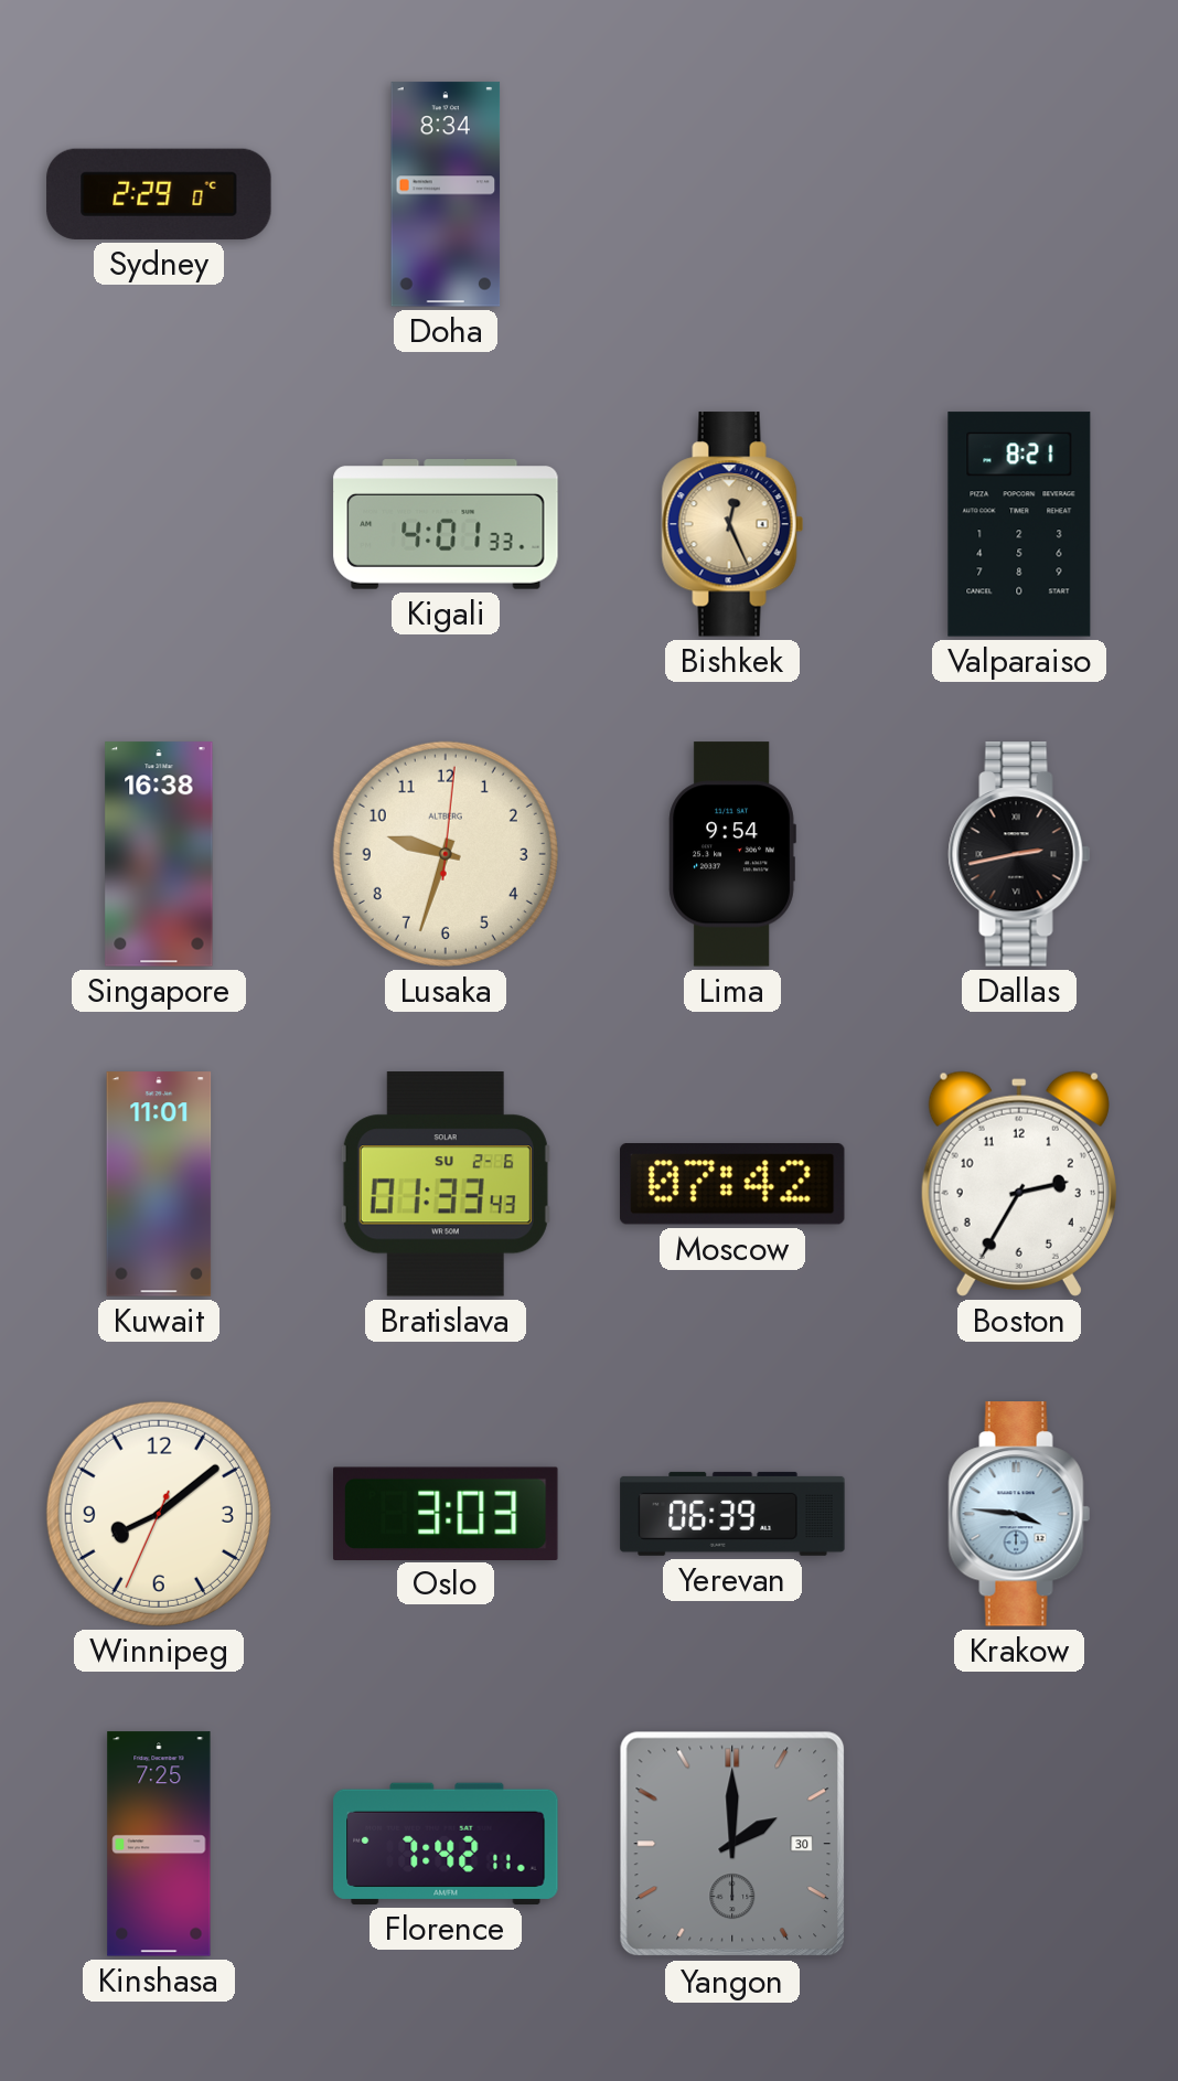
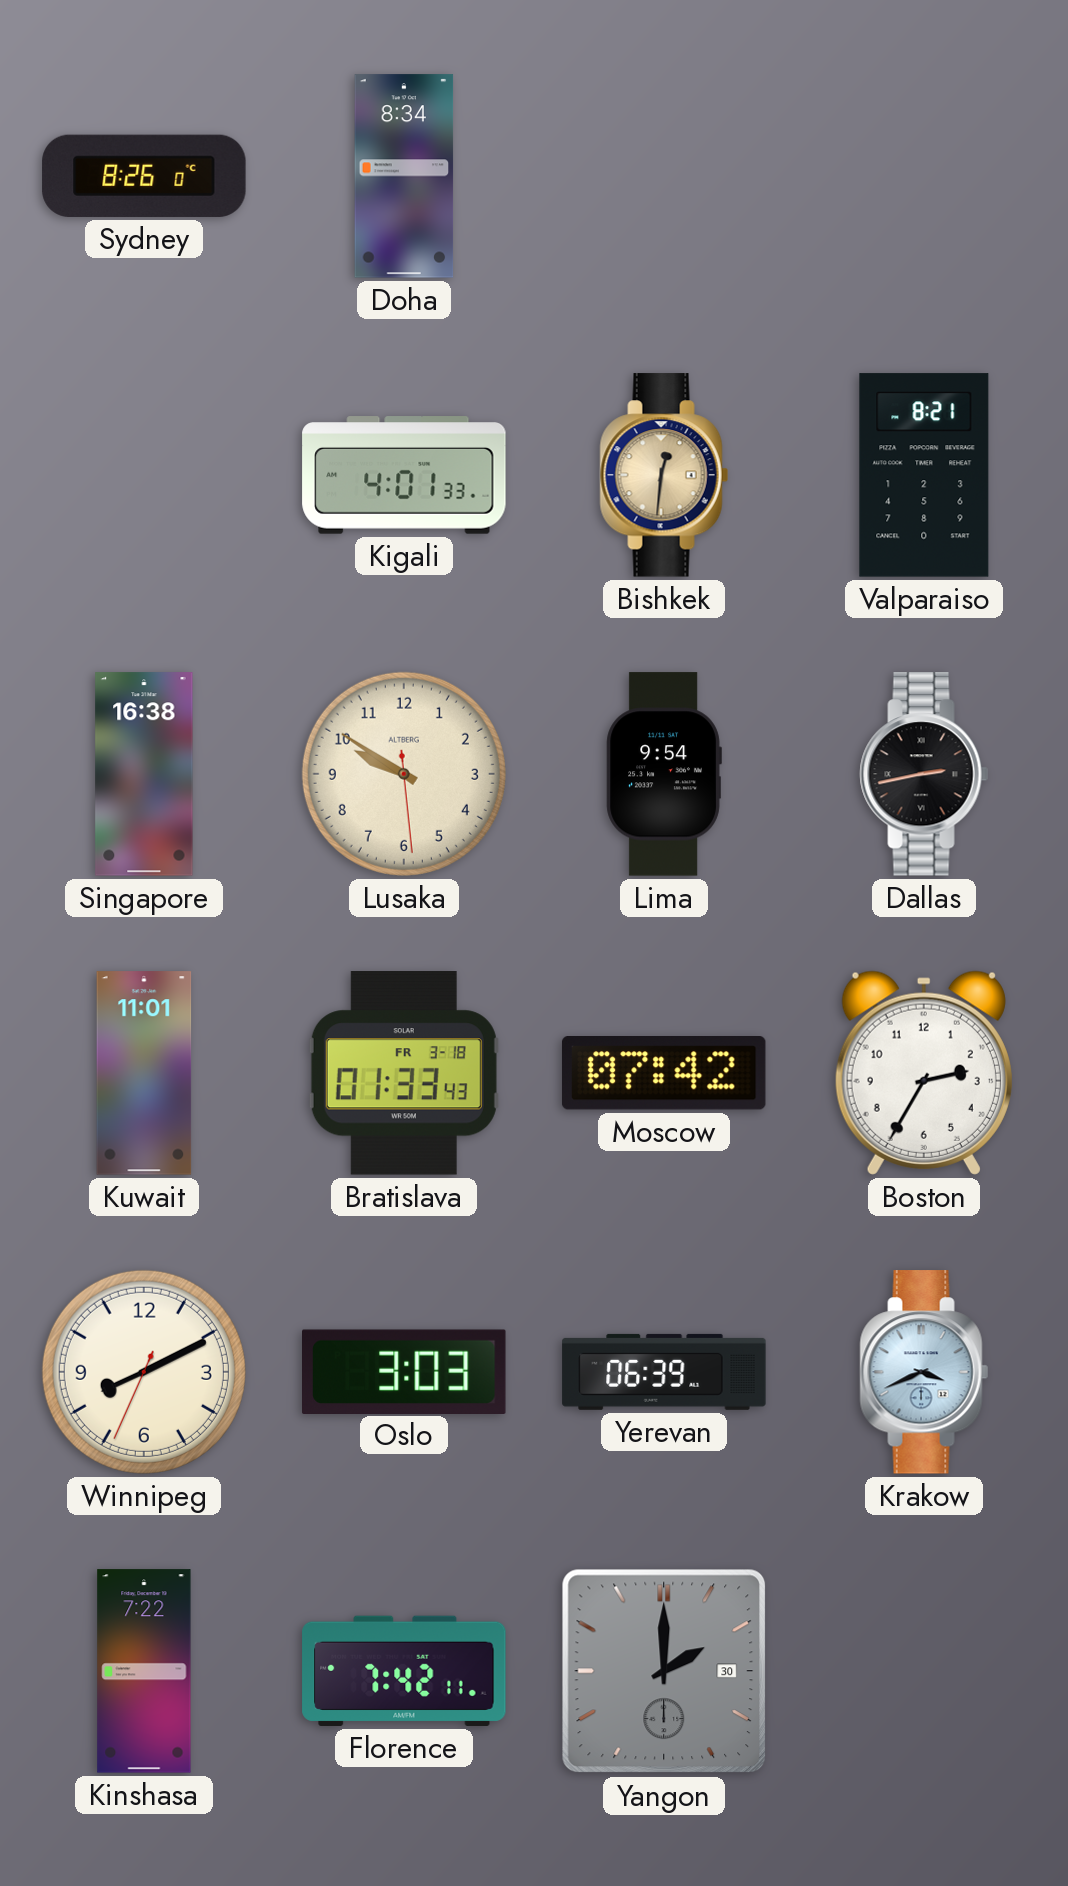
Sydney: 2:29 -> 8:26 (144, 176)
Bishkek: 12:26 -> 12:31 (664, 475)
Lusaka: 9:33 -> 9:50 (404, 774)
Bratislava date: SU 2-6 -> FR 3-18 (404, 1073)
Winnipeg: 8:08 -> 8:10 (144, 1372)
Krakow: 3:46 -> 3:41 (924, 1372)
Kinshasa: 7:25 -> 7:22 (144, 1671)
